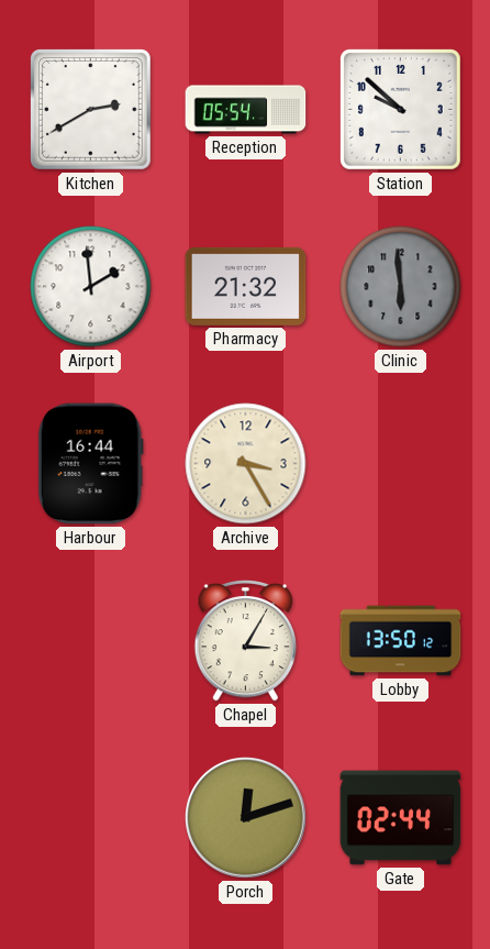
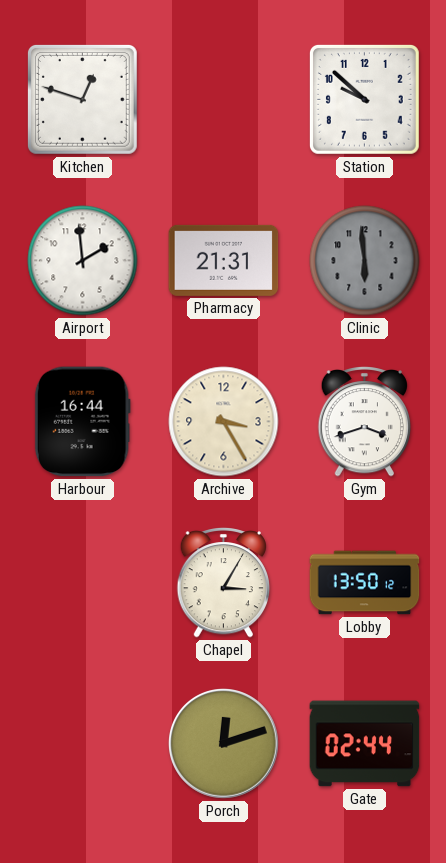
Kitchen: 2:40 -> 12:48 (82, 99)
Reception: 05:54 -> none (246, 110)
Pharmacy: 21:32 -> 21:31 (224, 260)
Gym: none -> 3:42 (364, 422)
